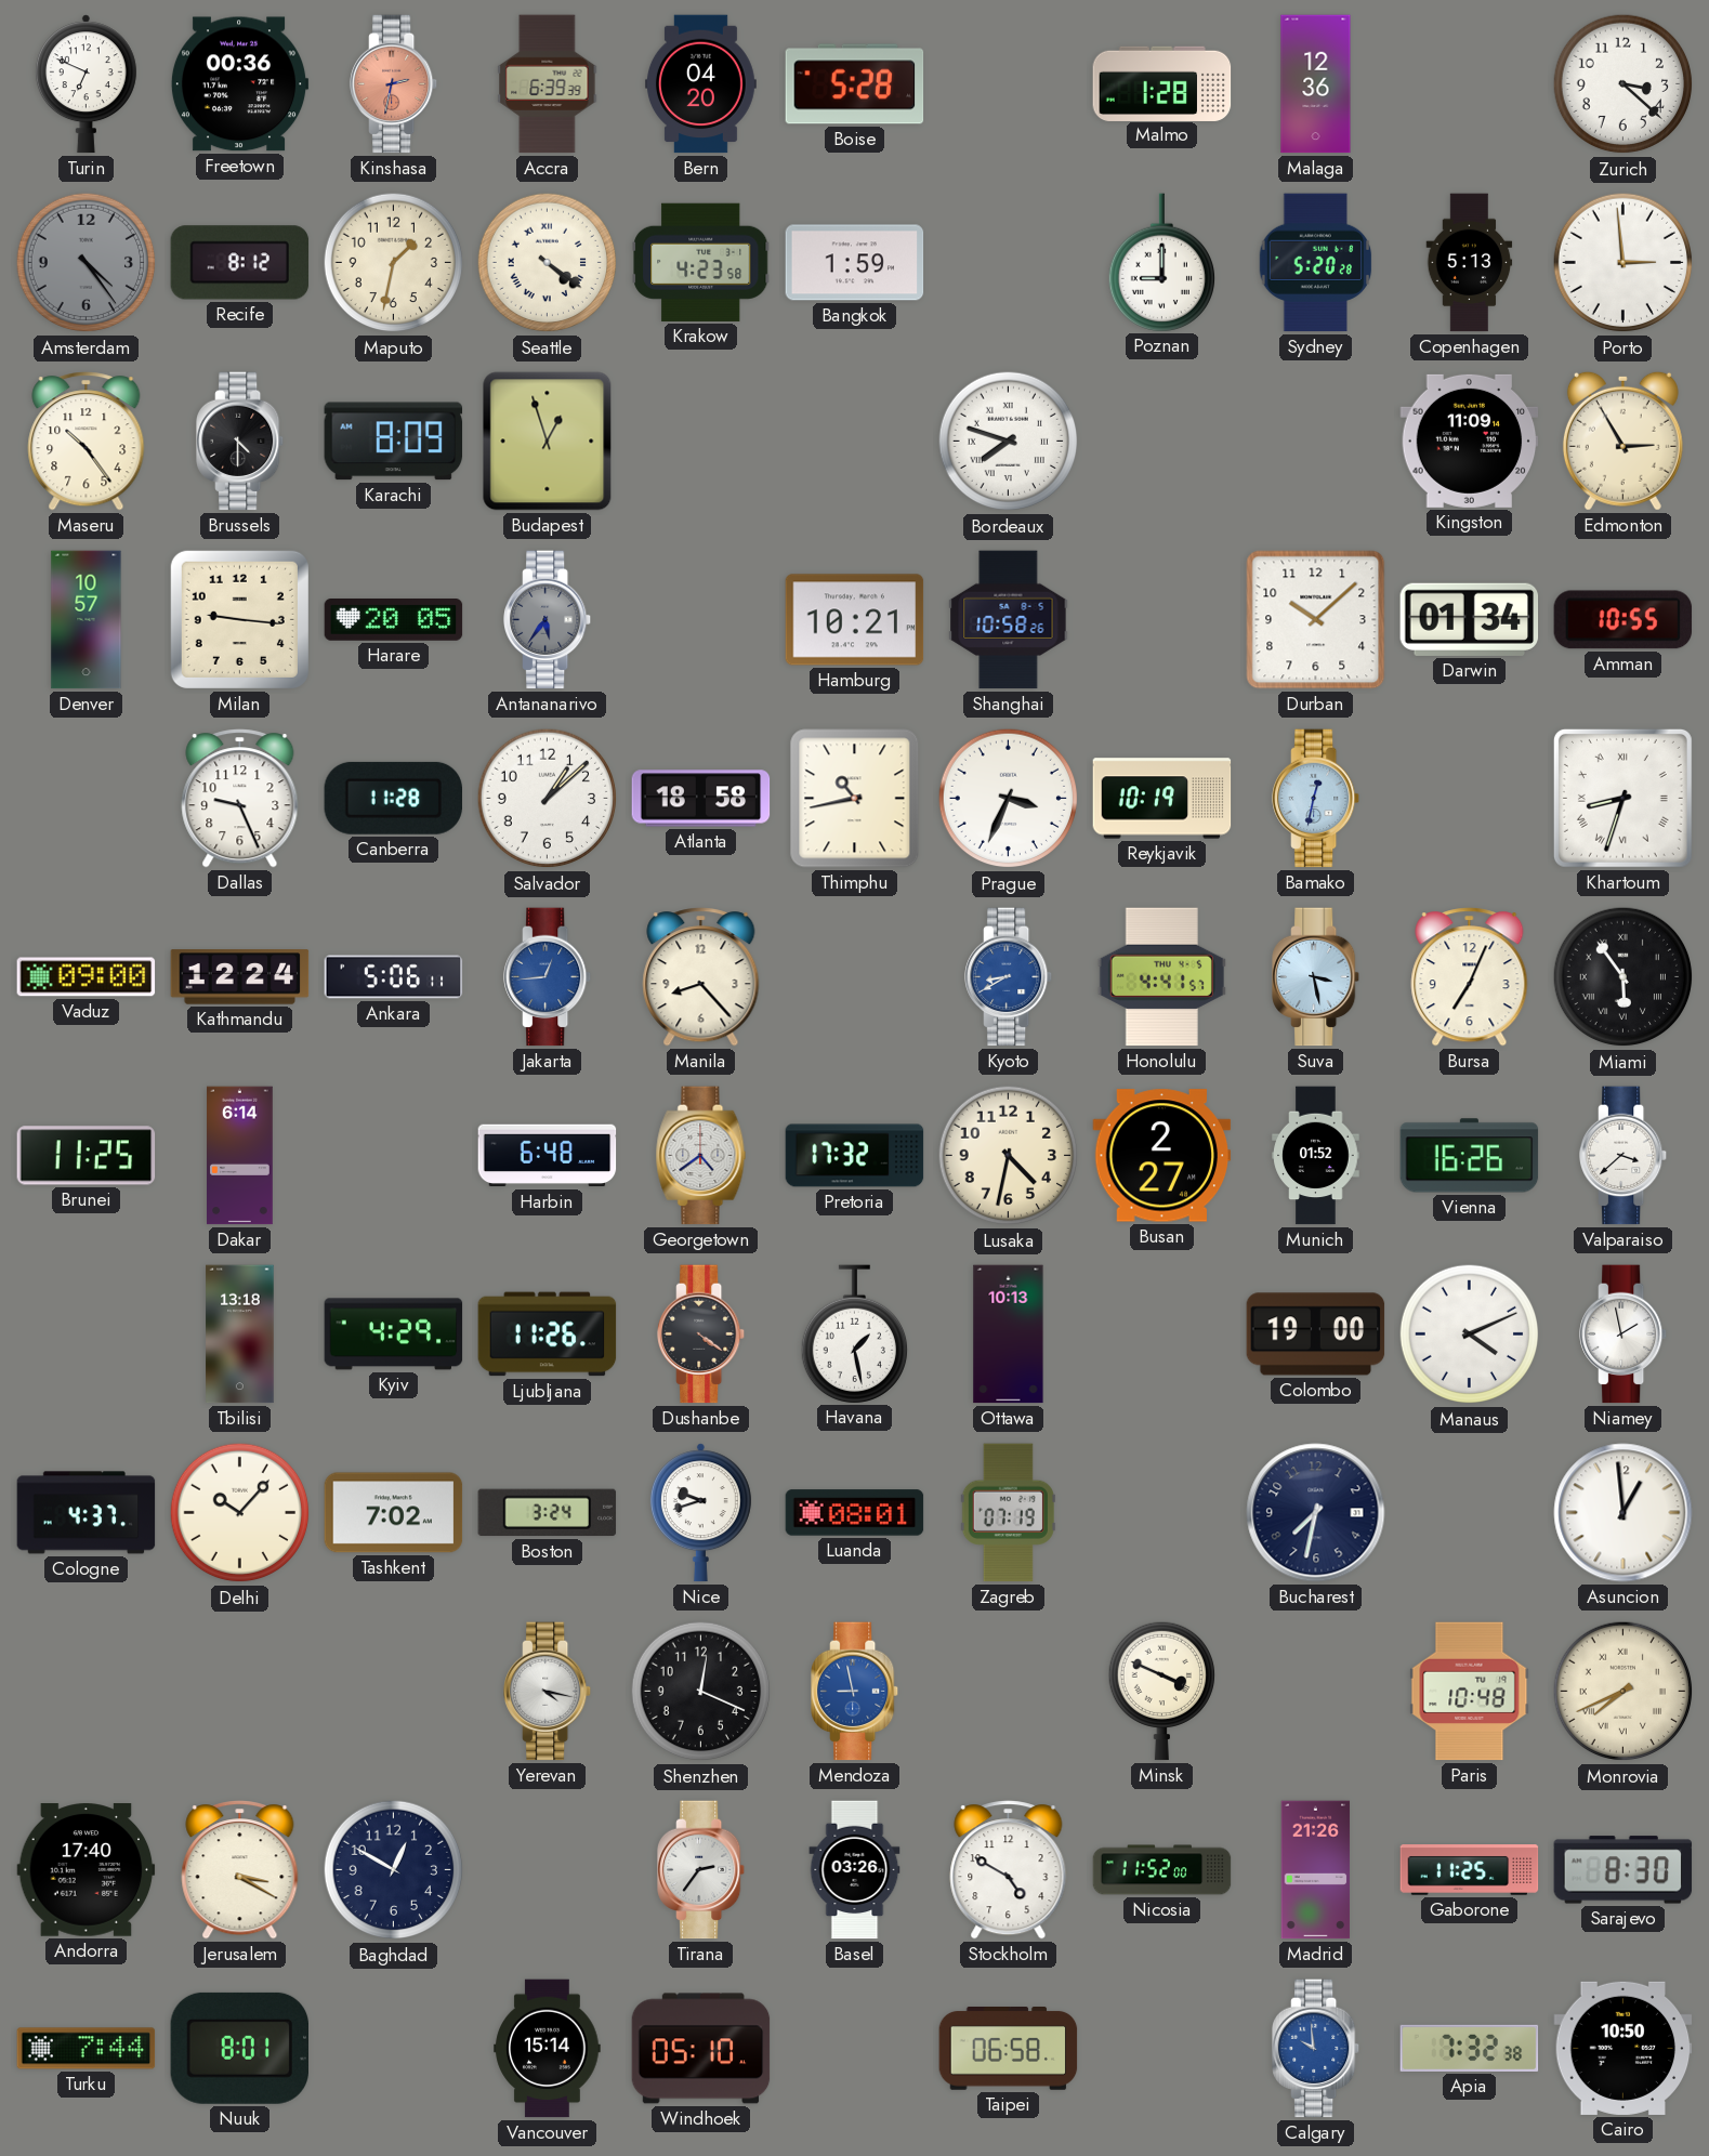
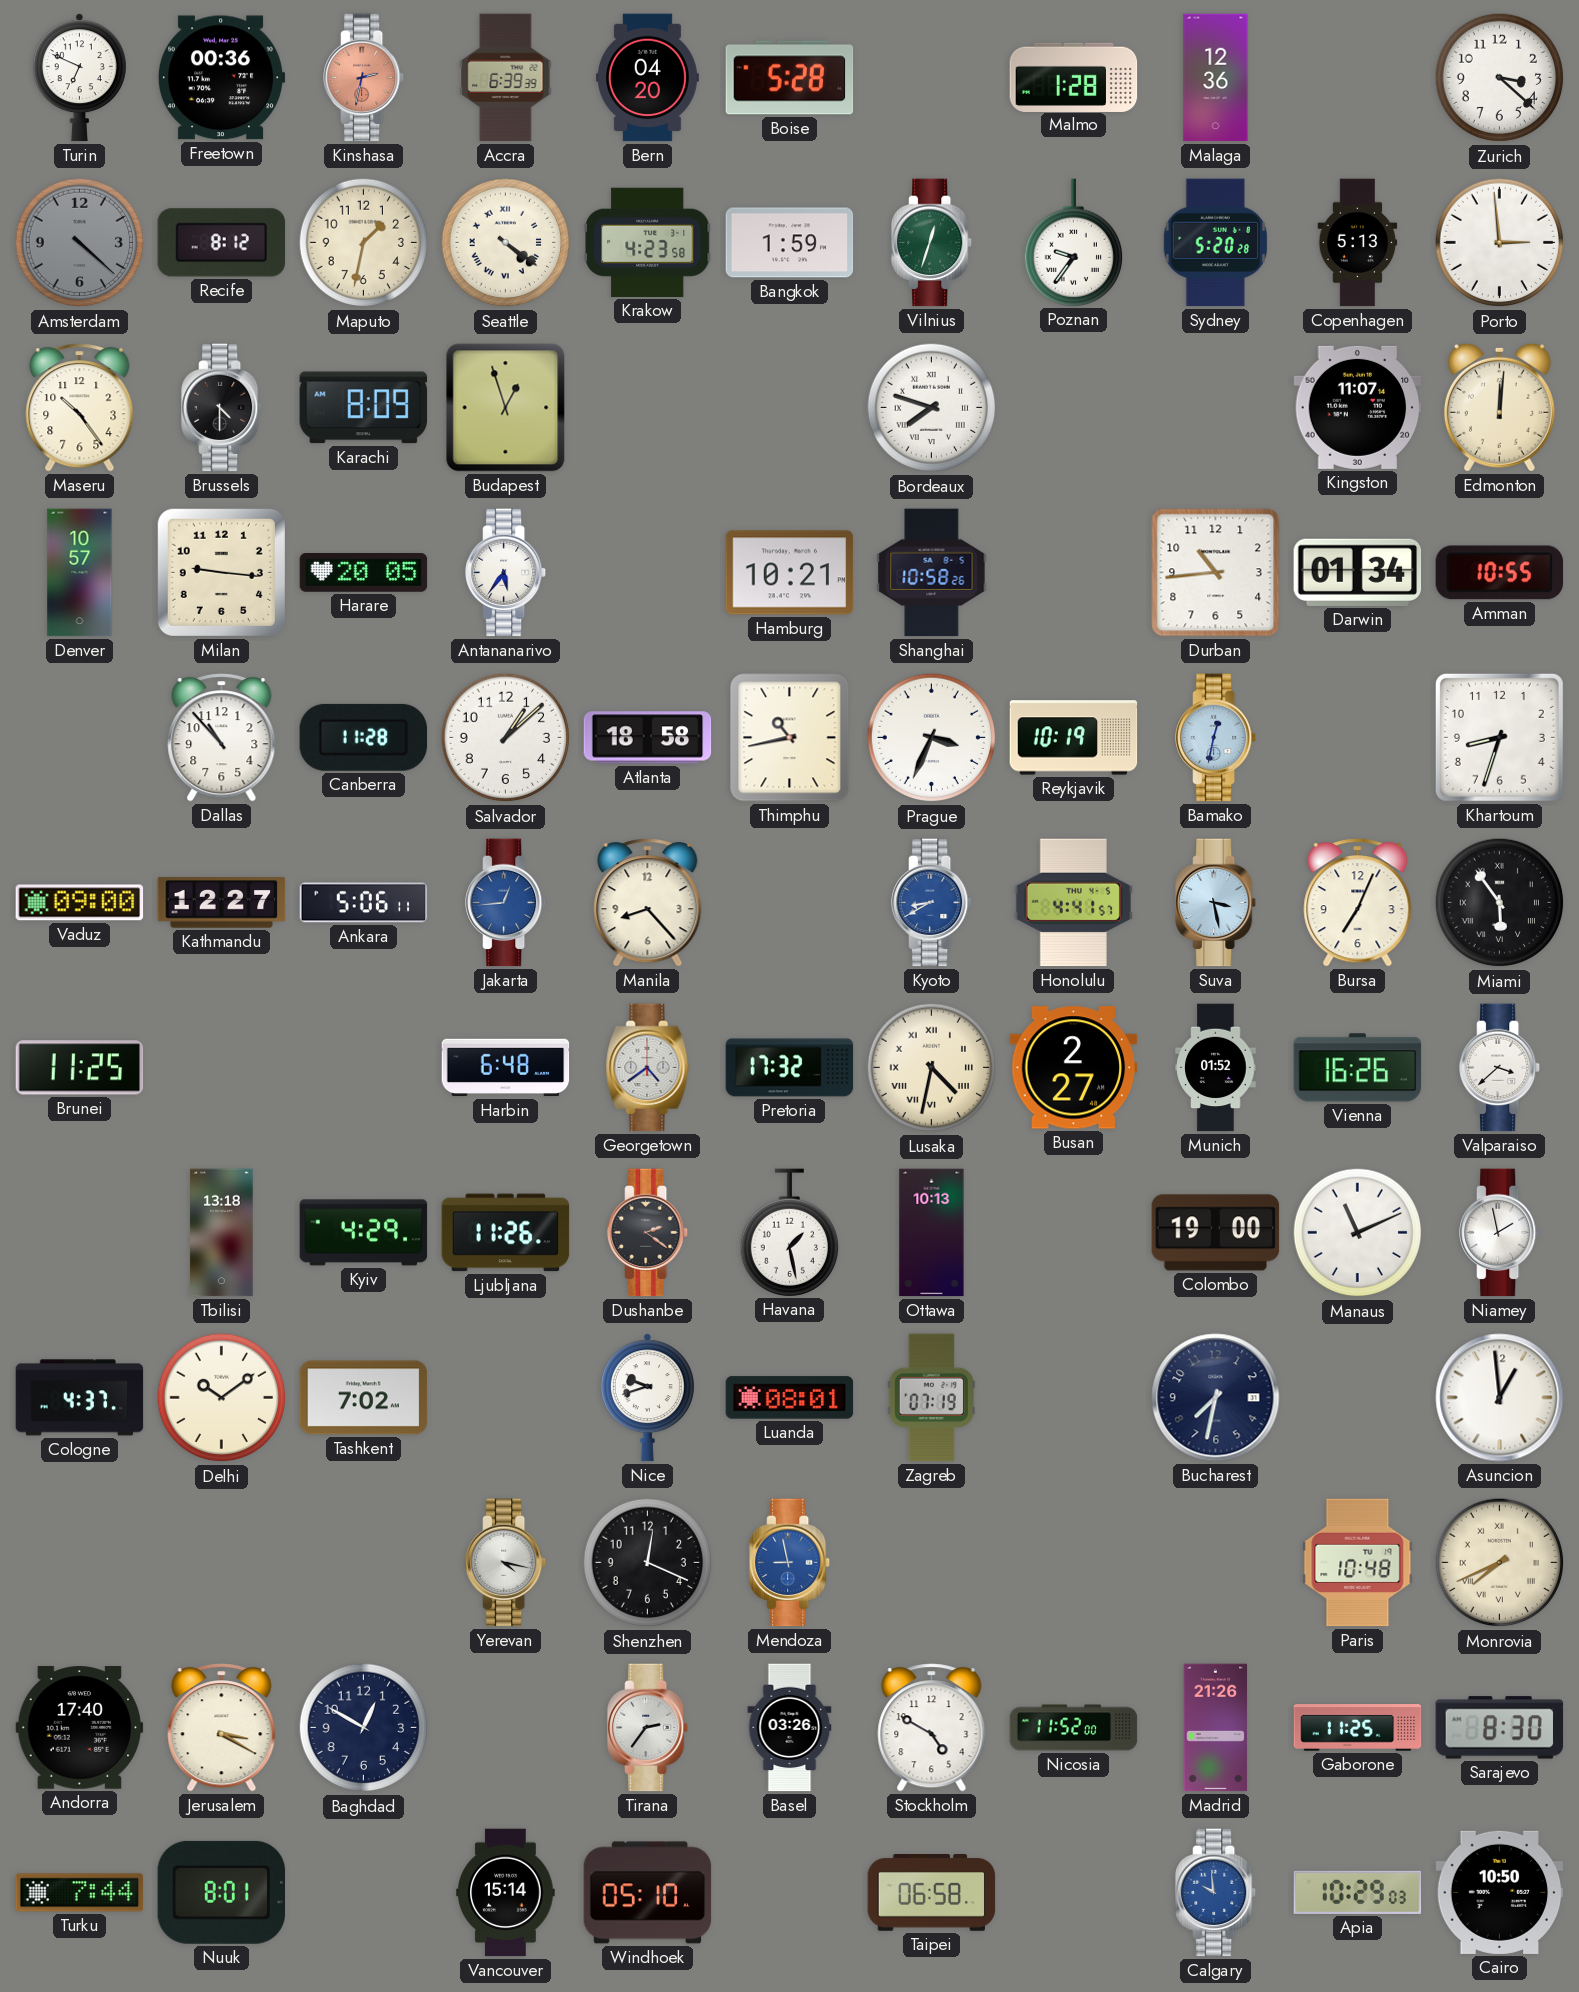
Amsterdam: 4:24 -> 4:22 (80, 243)
Vilnius: none -> 12:33 (933, 243)
Poznan: 9:00 -> 9:36 (1073, 242)
Kingston: 11:09 -> 11:07 (1358, 407)
Edmonton: 2:55 -> 12:01 (1499, 407)
Antananarivo dial: grey -> white (507, 573)
Durban: 10:08 -> 10:44 (1216, 573)
Dallas: 9:26 -> 10:53 (222, 738)
Khartoum numerals: Roman -> Arabic (1499, 737)
Kathmandu: 12:24 -> 12:27 (222, 903)
Dakar: 6:14 -> none (240, 1156)
Lusaka numerals: Arabic -> Roman (932, 1068)
Dushanbe: 4:21 -> 2:21 (649, 1233)
Manaus: 4:11 -> 11:11 (1358, 1233)
Delhi: 10:07 -> 10:09 (222, 1398)
Boston: 3:24 -> none (548, 1513)
Minsk: 3:49 -> none (1161, 1691)
Apia: 7:32 -> 10:29 (1358, 1892)
